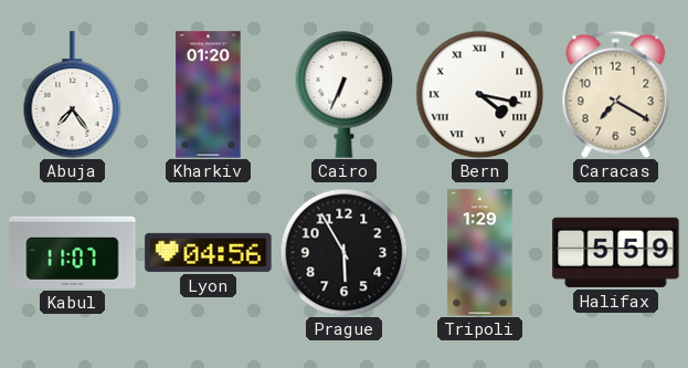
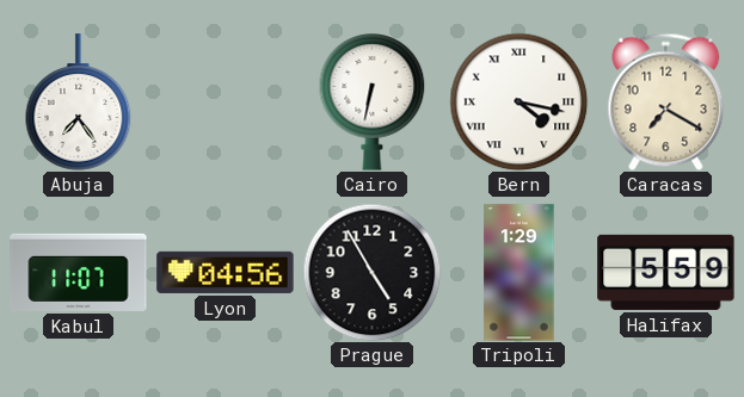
Kharkiv: 01:20 -> none (209, 95)
Cairo: 6:34 -> 6:32 (373, 103)
Prague: 5:55 -> 4:55 (371, 272)
